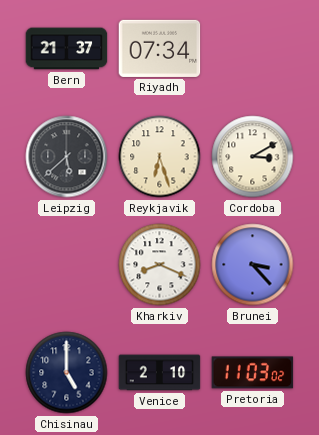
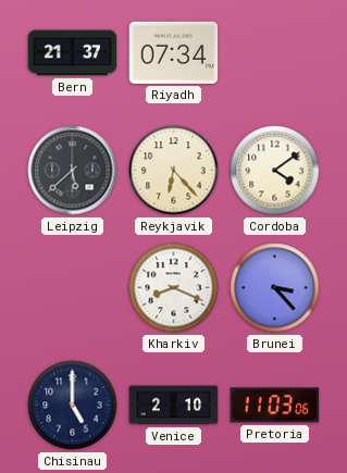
Reykjavik: 6:27 -> 6:23 (174, 171)
Cordoba: 3:10 -> 4:09 (275, 171)
Pretoria: 11:03:02 -> 11:03:06 (275, 406)
